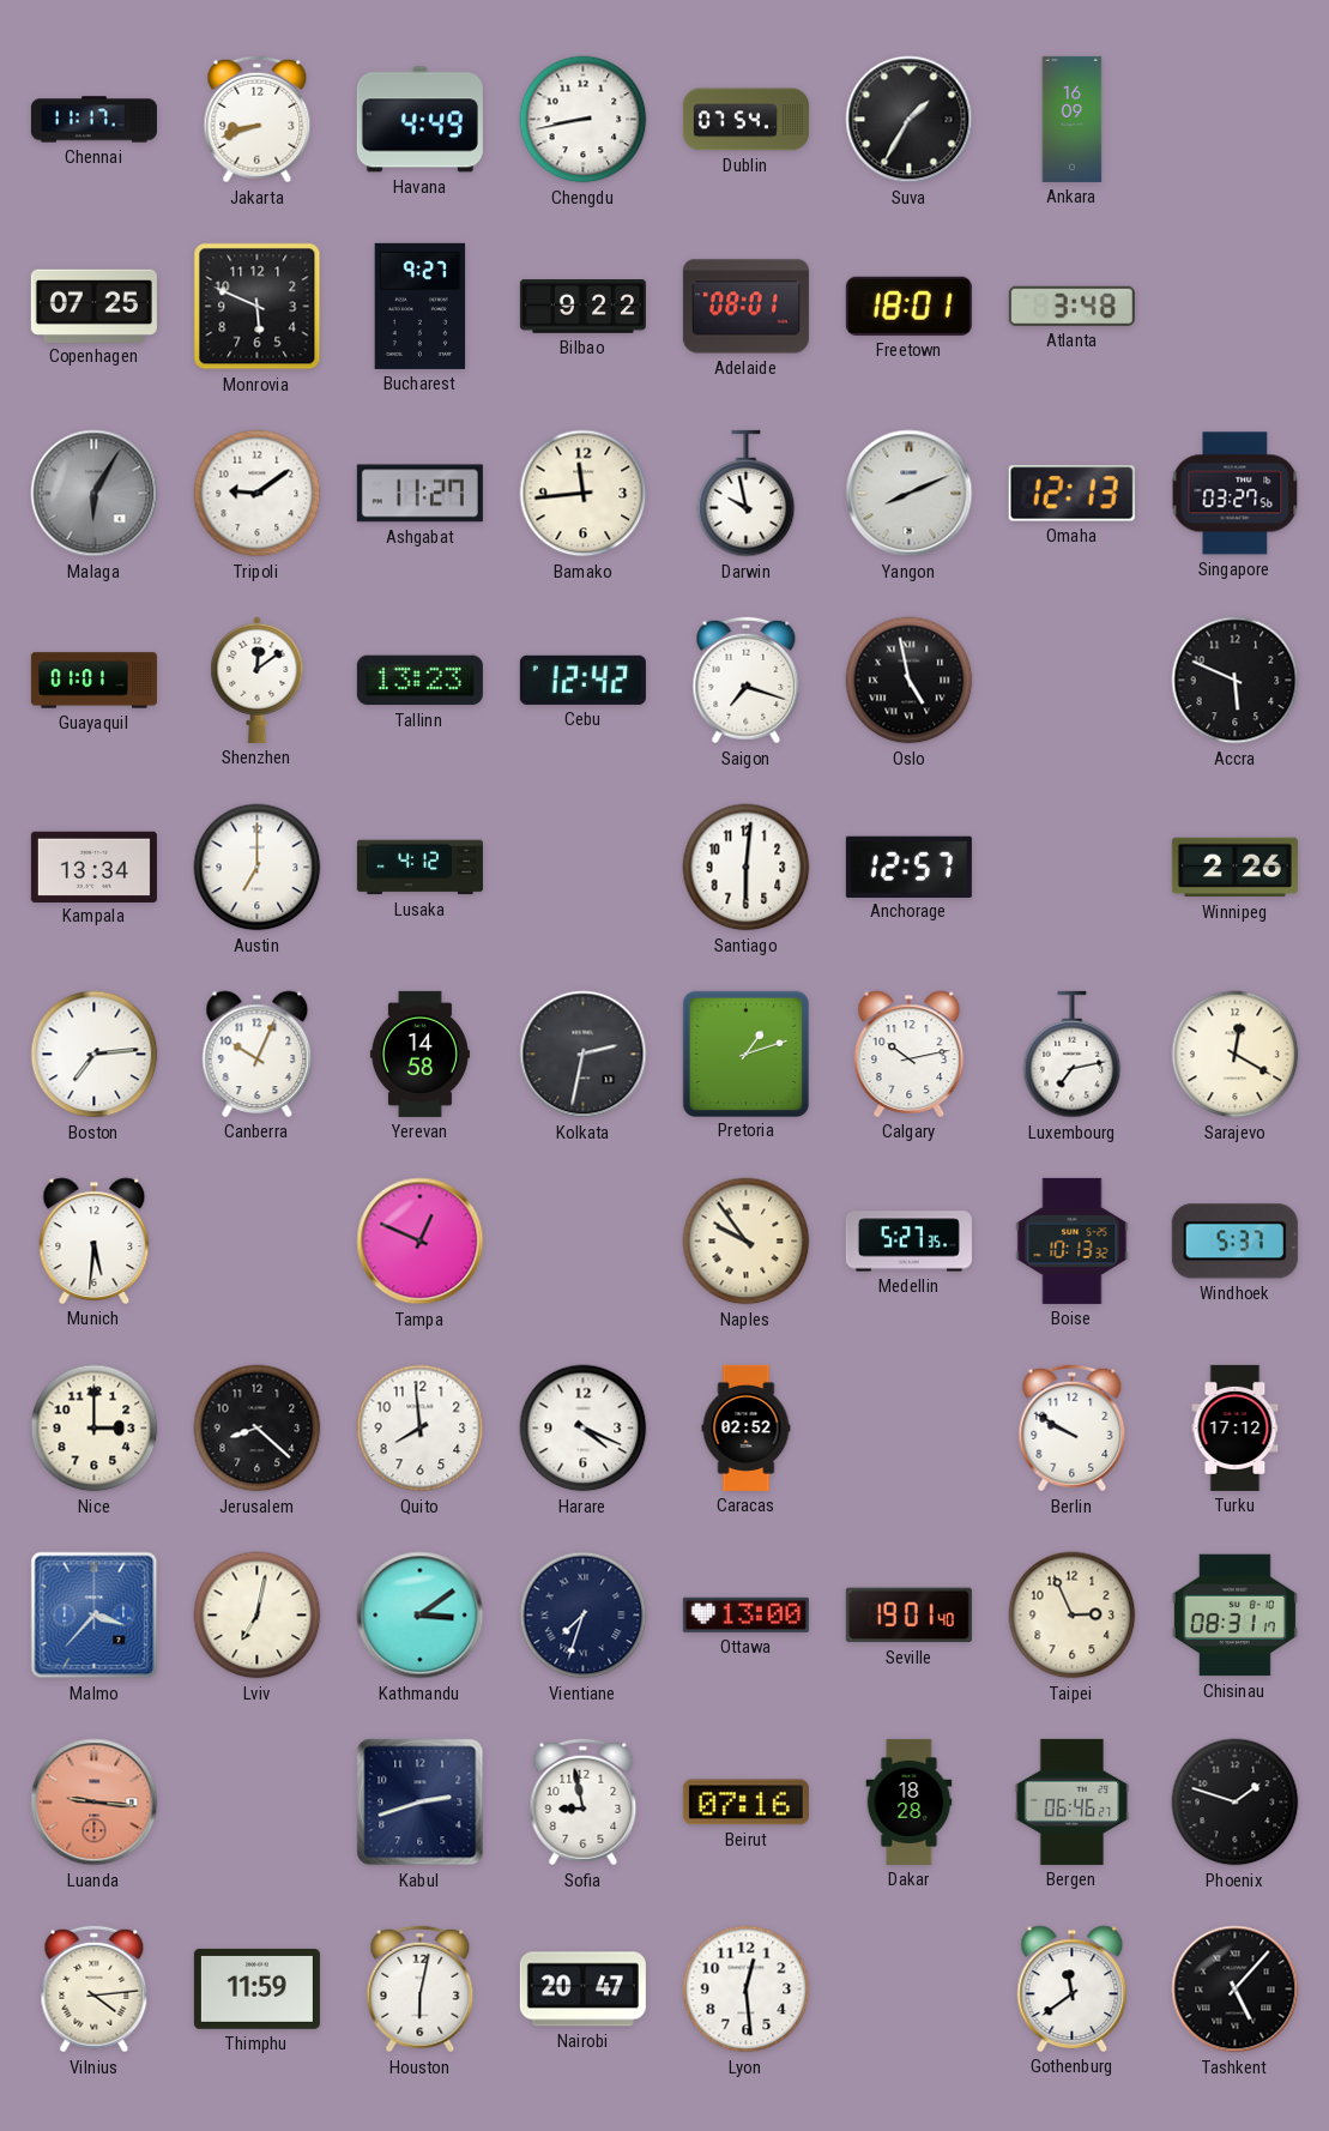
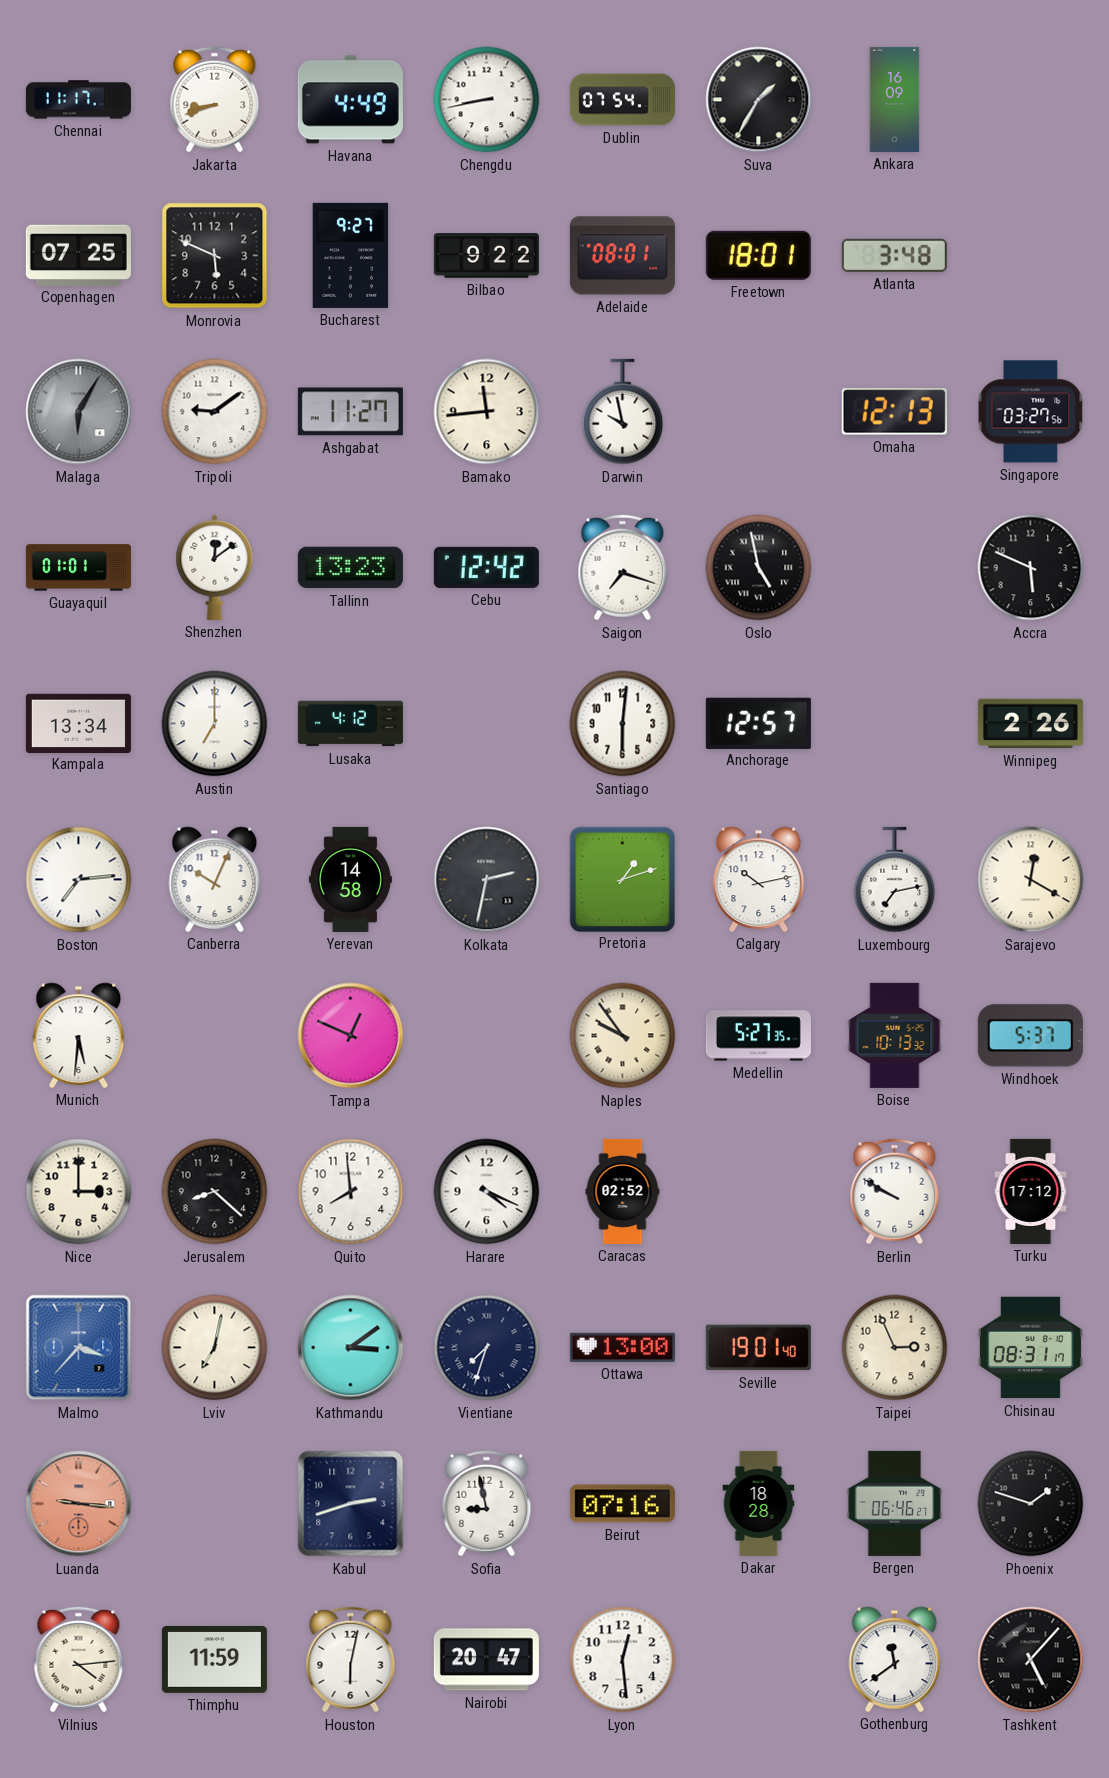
Yangon: 8:11 -> none (910, 494)
